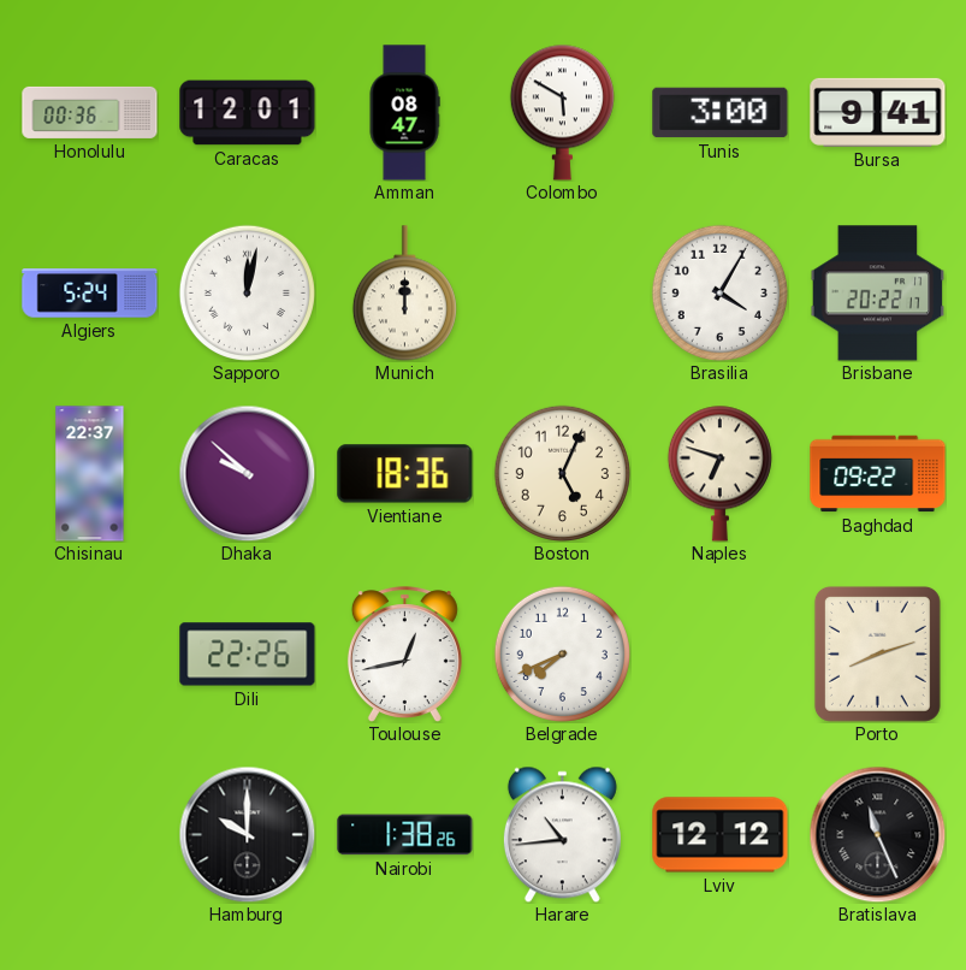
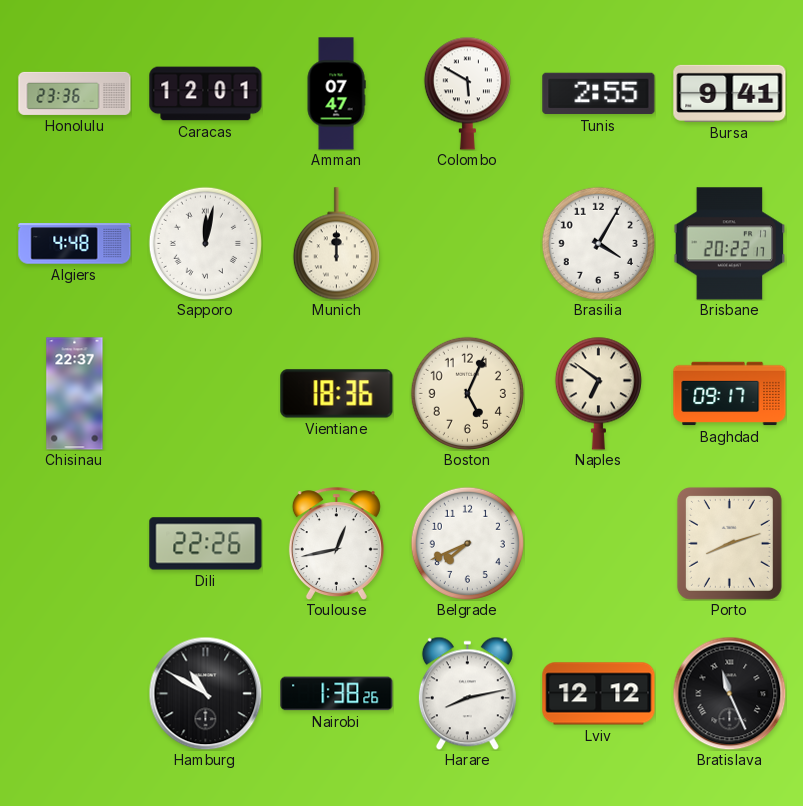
Honolulu: 00:36 -> 23:36 (75, 93)
Amman: 08:47 -> 07:47 (336, 94)
Tunis: 3:00 -> 2:55 (599, 94)
Algiers: 5:24 -> 4:48 (75, 244)
Dhaka: 9:52 -> none (247, 473)
Naples: 6:48 -> 6:51 (598, 393)
Baghdad: 09:22 -> 09:17 (730, 394)
Hamburg: 10:00 -> 10:50 (205, 693)
Harare: 10:44 -> 8:13 (467, 693)
